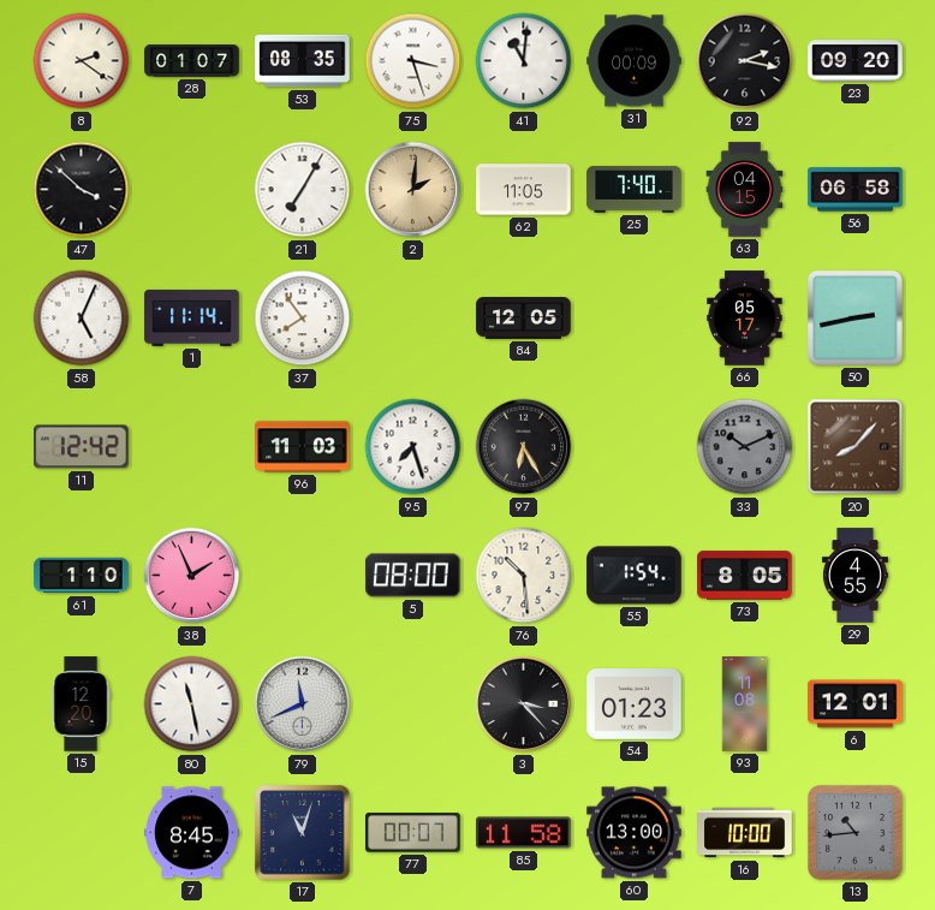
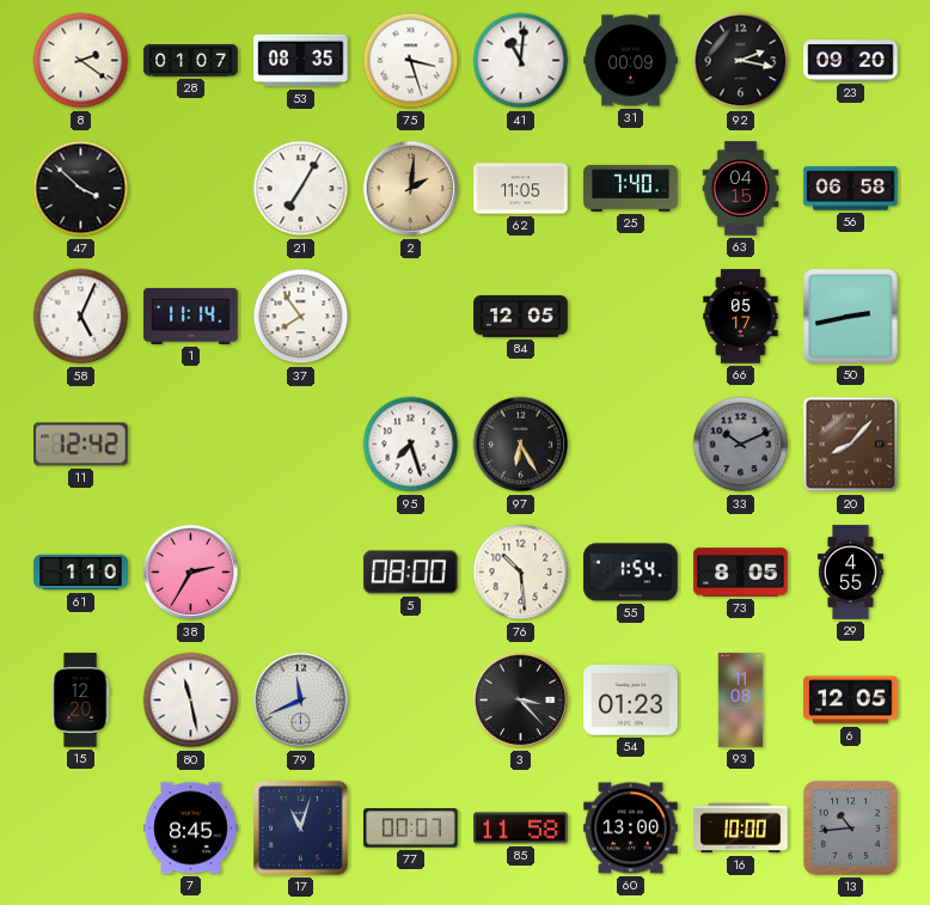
96: 11:03 -> none (303, 447)
38: 1:56 -> 2:35 (191, 573)
6: 12:01 -> 12:05 (851, 701)
